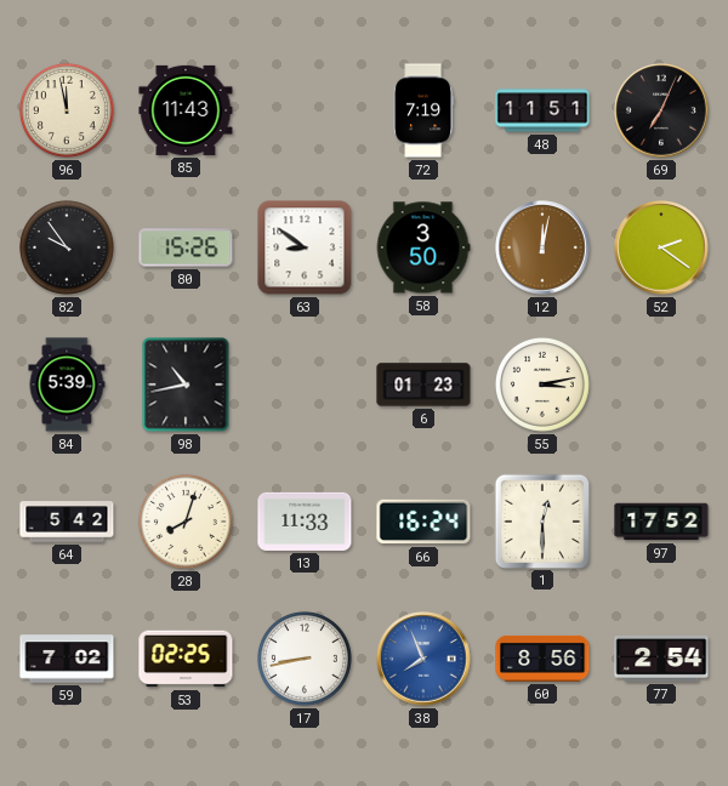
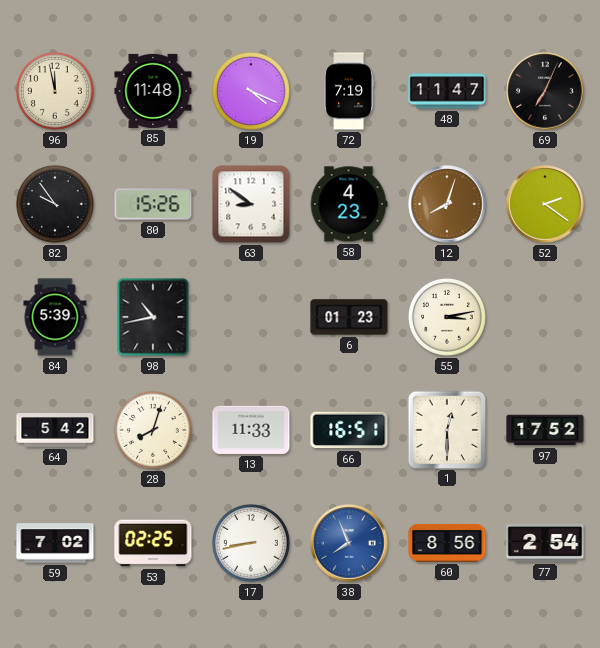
85: 11:43 -> 11:48 (153, 91)
19: none -> 4:19 (251, 91)
48: 11:51 -> 11:47 (447, 91)
58: 3:50 -> 4:23 (349, 204)
12: 12:02 -> 8:03 (447, 204)
66: 16:24 -> 16:51 (349, 430)
